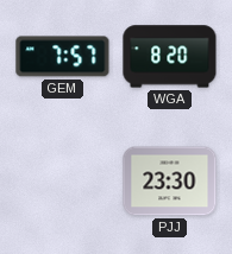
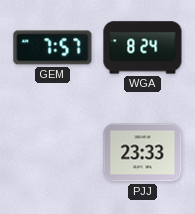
WGA: 8:20 -> 8:24 (143, 48)
PJJ: 23:30 -> 23:33 (143, 153)
